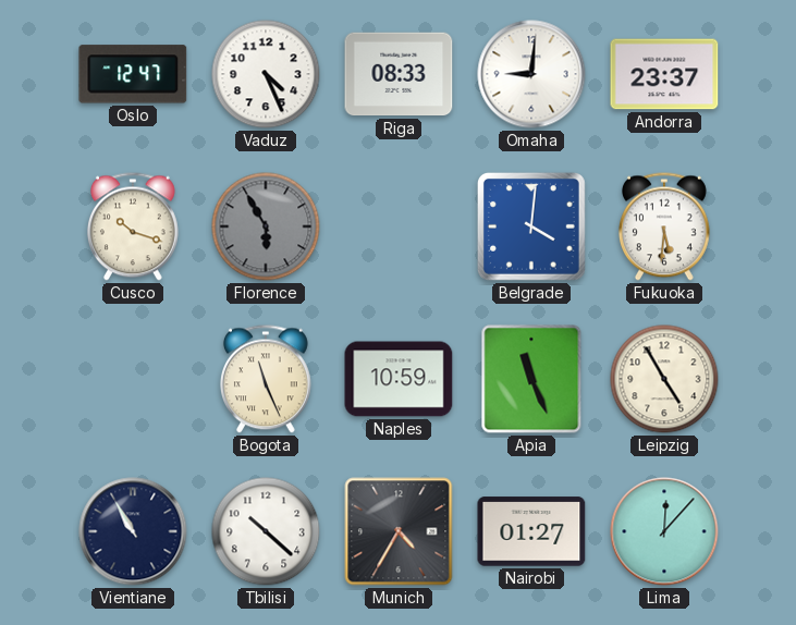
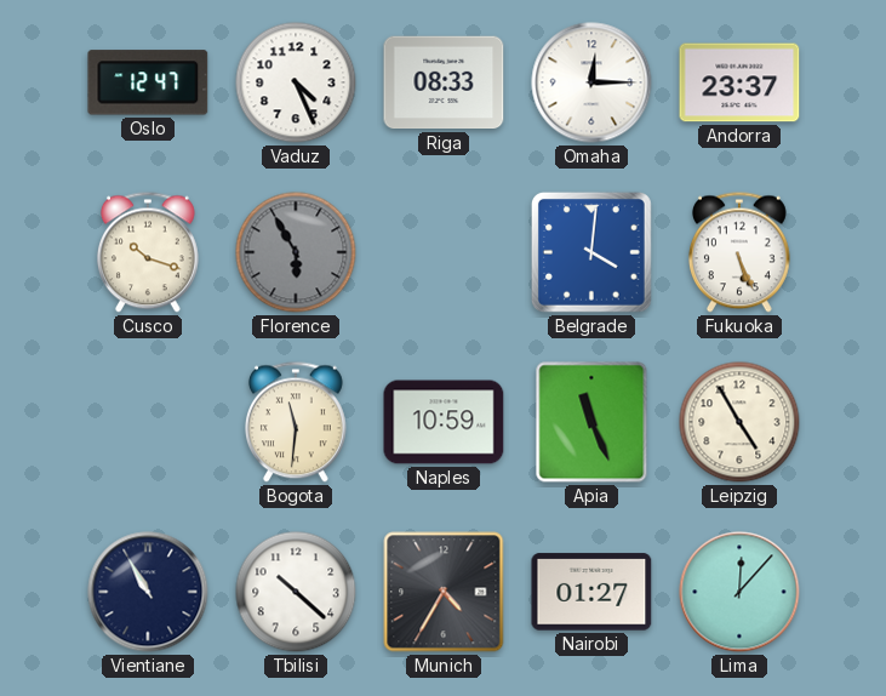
Omaha: 9:01 -> 12:15 (591, 82)
Fukuoka: 5:31 -> 5:26 (739, 252)
Bogota: 11:26 -> 11:31 (296, 422)
